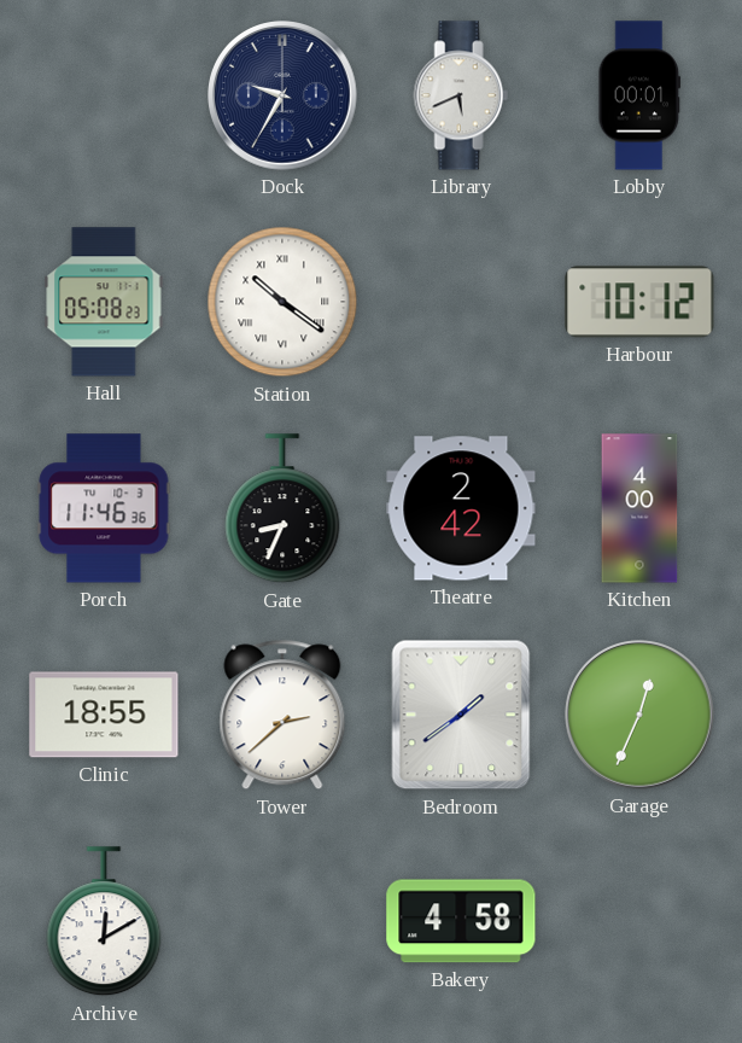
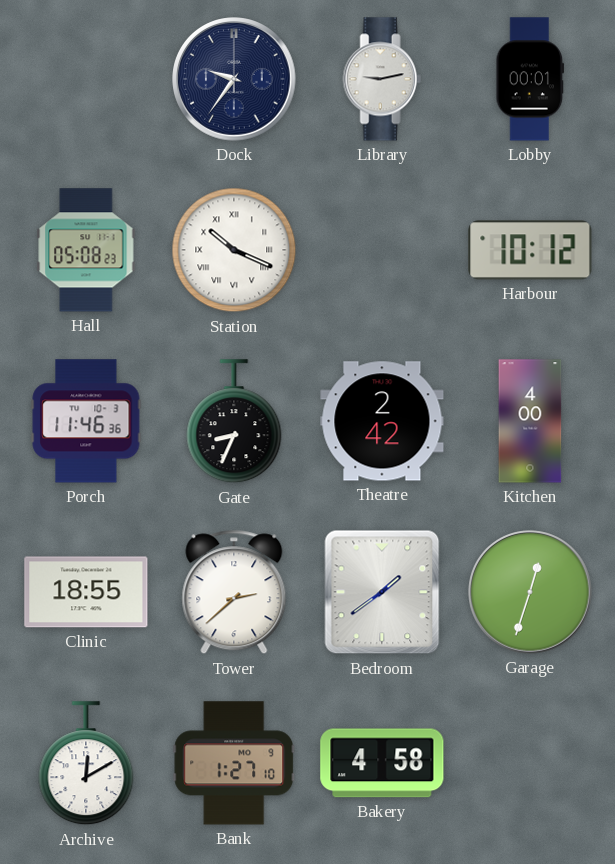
Dock: 9:35 -> 9:36 (234, 79)
Library: 5:41 -> 9:13 (382, 79)
Station: 10:21 -> 10:19 (234, 250)
Garage: 12:34 -> 12:33 (530, 592)
Bank: none -> 1:27 (234, 763)
